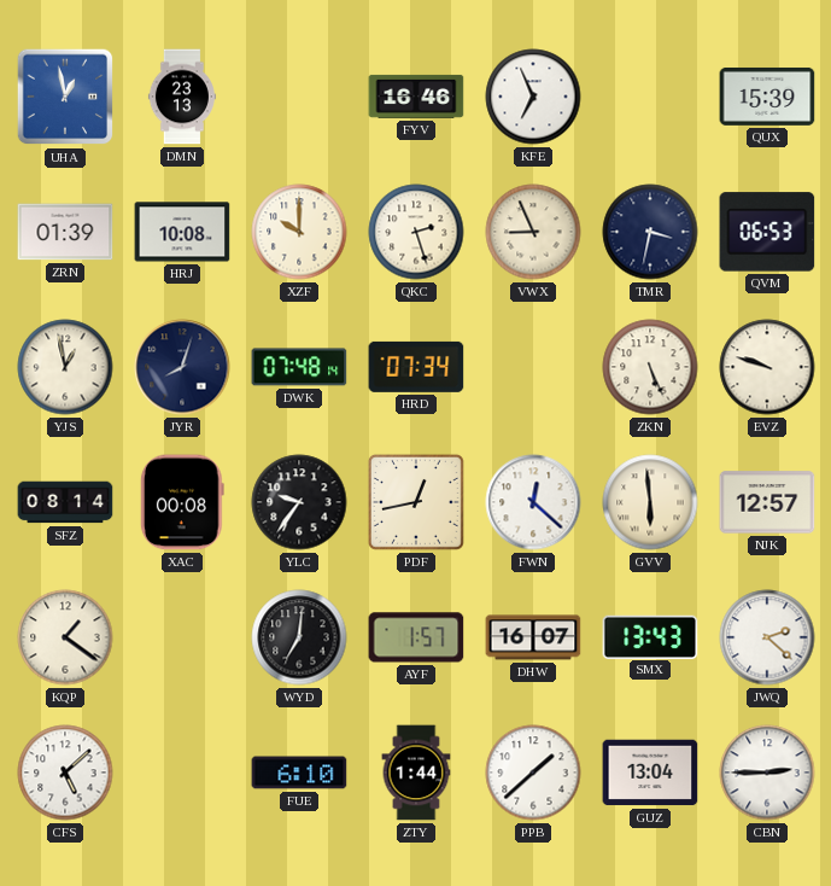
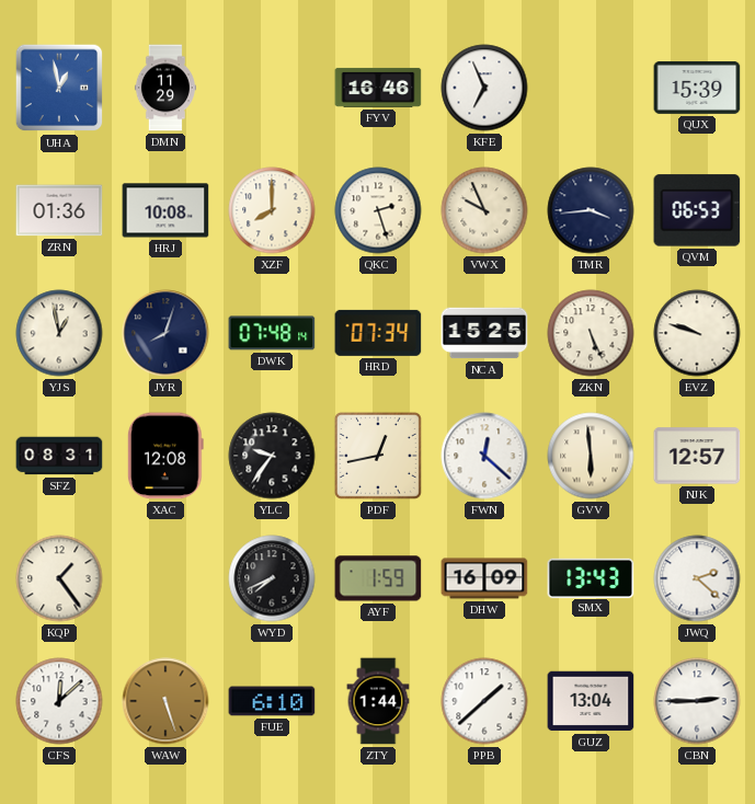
DMN: 23:13 -> 11:29 (165, 88)
ZRN: 01:39 -> 01:36 (59, 210)
XZF: 10:00 -> 8:00 (272, 210)
VWX: 8:56 -> 9:56 (484, 210)
TMR: 3:32 -> 3:44 (591, 210)
NCA: none -> 15:25 (484, 333)
SFZ: 08:14 -> 08:31 (59, 456)
XAC: 00:08 -> 12:08 (165, 456)
KQP: 1:21 -> 1:24 (59, 578)
WYD: 7:01 -> 7:41 (272, 578)
AYF: 1:57 -> 1:59 (378, 578)
DHW: 16:07 -> 16:09 (484, 578)
CFS: 5:08 -> 12:08 (59, 701)
WAW: none -> 5:27 (165, 701)
